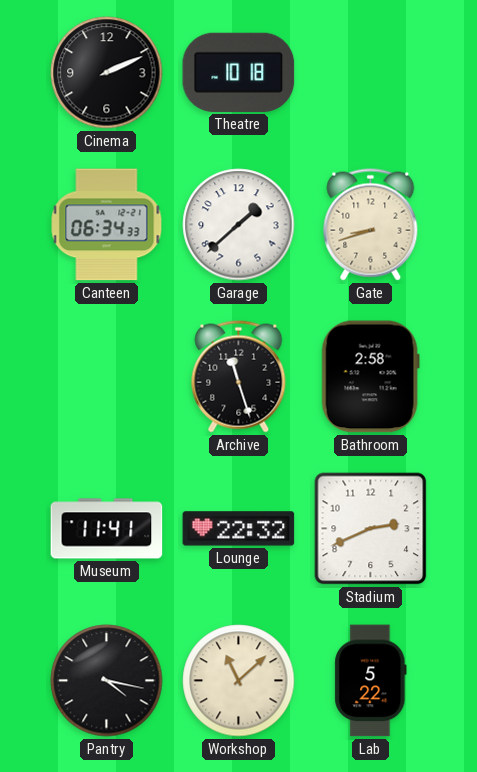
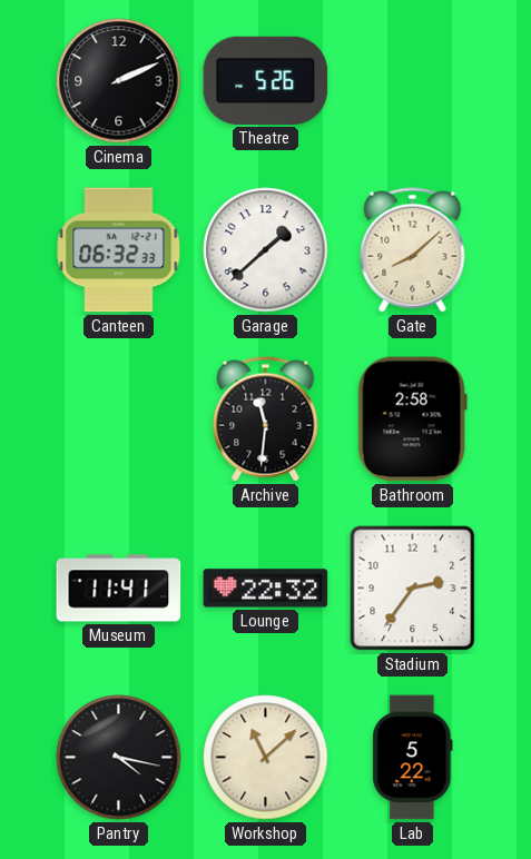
Theatre: 10:18 -> 5:26 (266, 80)
Canteen: 06:34 -> 06:32 (119, 250)
Gate: 8:42 -> 8:08 (413, 250)
Archive: 11:27 -> 11:31 (266, 419)
Stadium: 2:41 -> 2:36 (413, 589)
